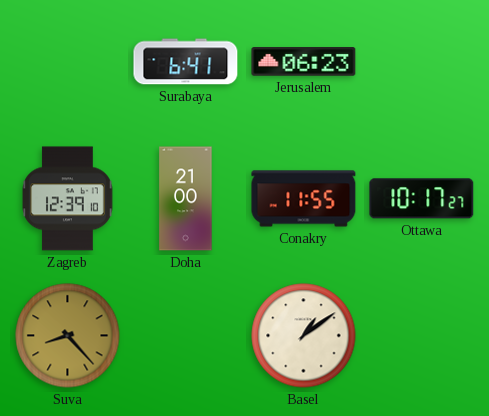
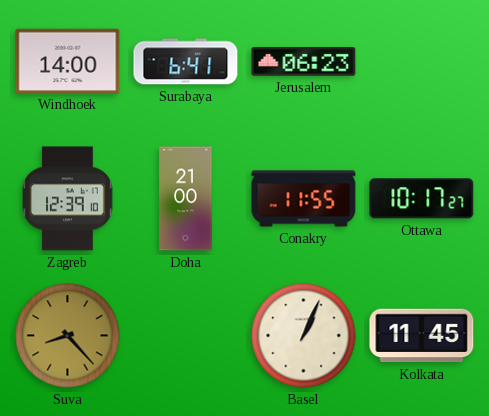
Windhoek: none -> 14:00 (68, 61)
Basel: 1:09 -> 1:04 (304, 336)
Kolkata: none -> 11:45 (422, 336)
